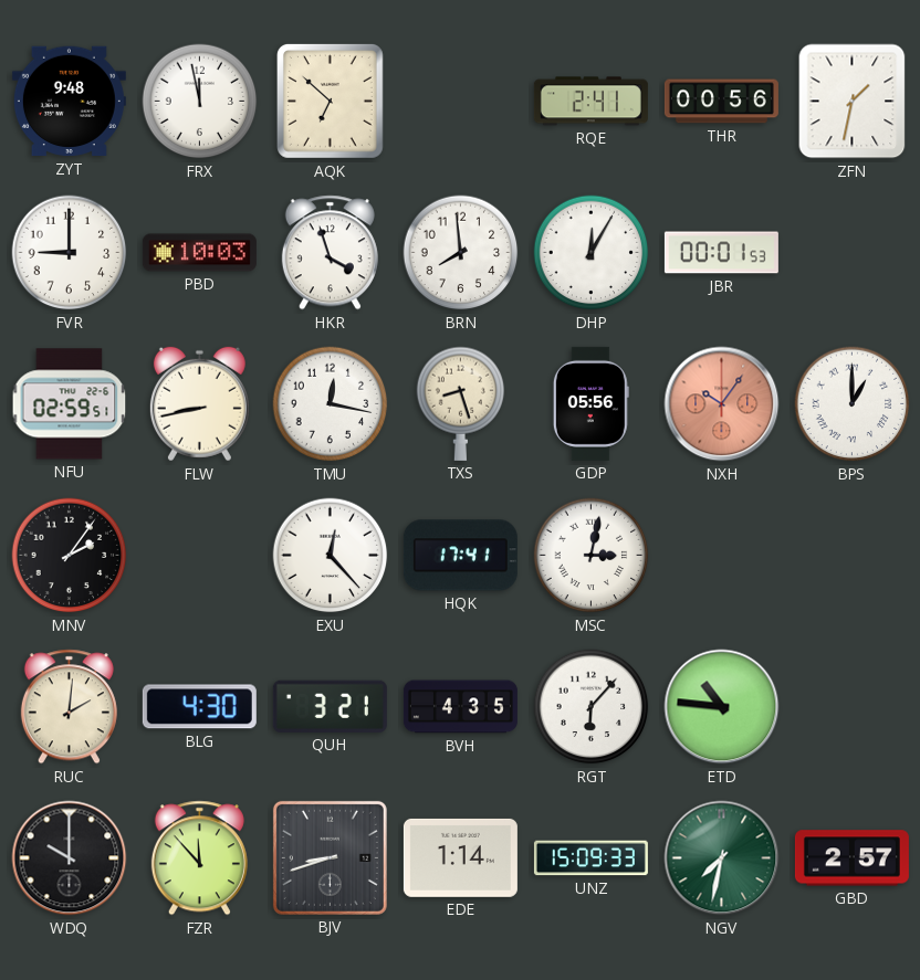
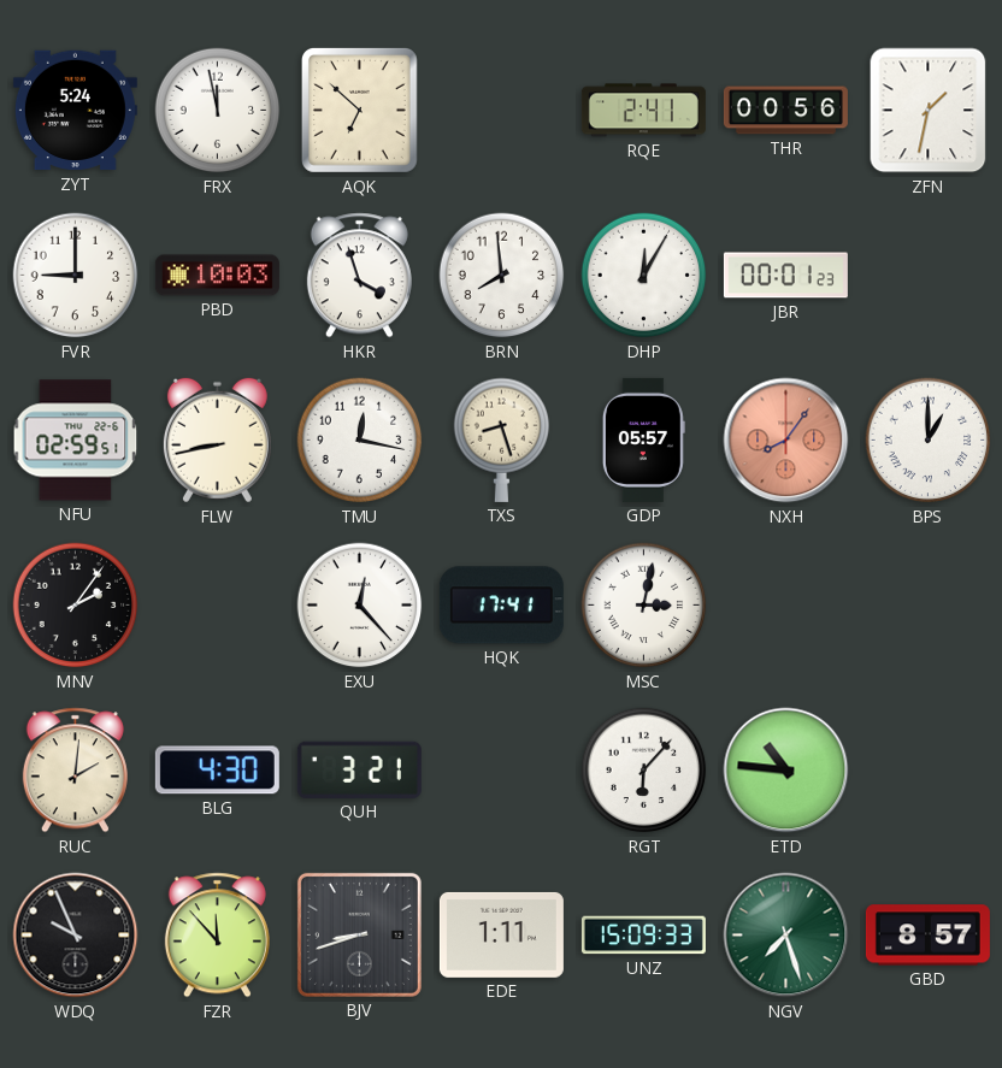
ZYT: 9:48 -> 5:24 (75, 111)
JBR: 00:01:53 -> 00:01:23 (785, 276)
GDP: 05:56 -> 05:57 (643, 439)
NXH: 10:06 -> 8:06 (786, 441)
BVH: 4:35 -> none (460, 707)
WDQ: 10:00 -> 9:56 (76, 936)
EDE: 1:14 -> 1:11 (501, 934)
NGV: 7:32 -> 7:27 (786, 936)
GBD: 2:57 -> 8:57 (927, 936)
